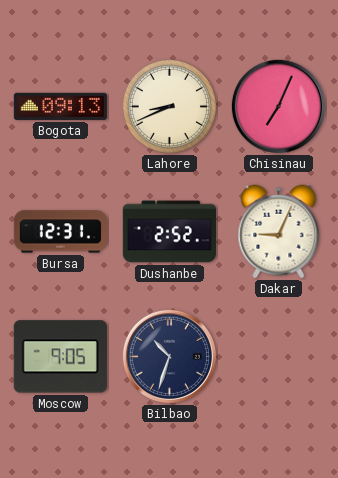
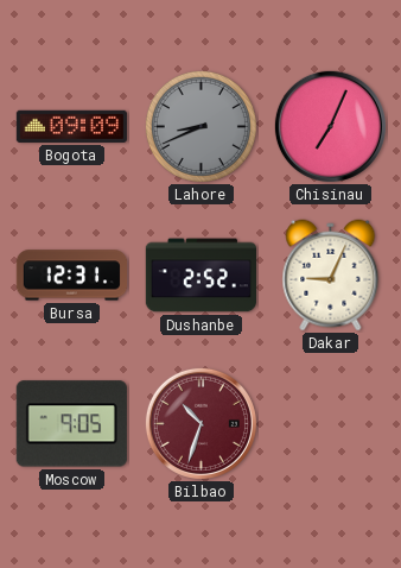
Bogota: 09:13 -> 09:09 (71, 126)
Lahore dial: cream -> grey (200, 126)
Bilbao dial: navy -> burgundy (200, 423)
